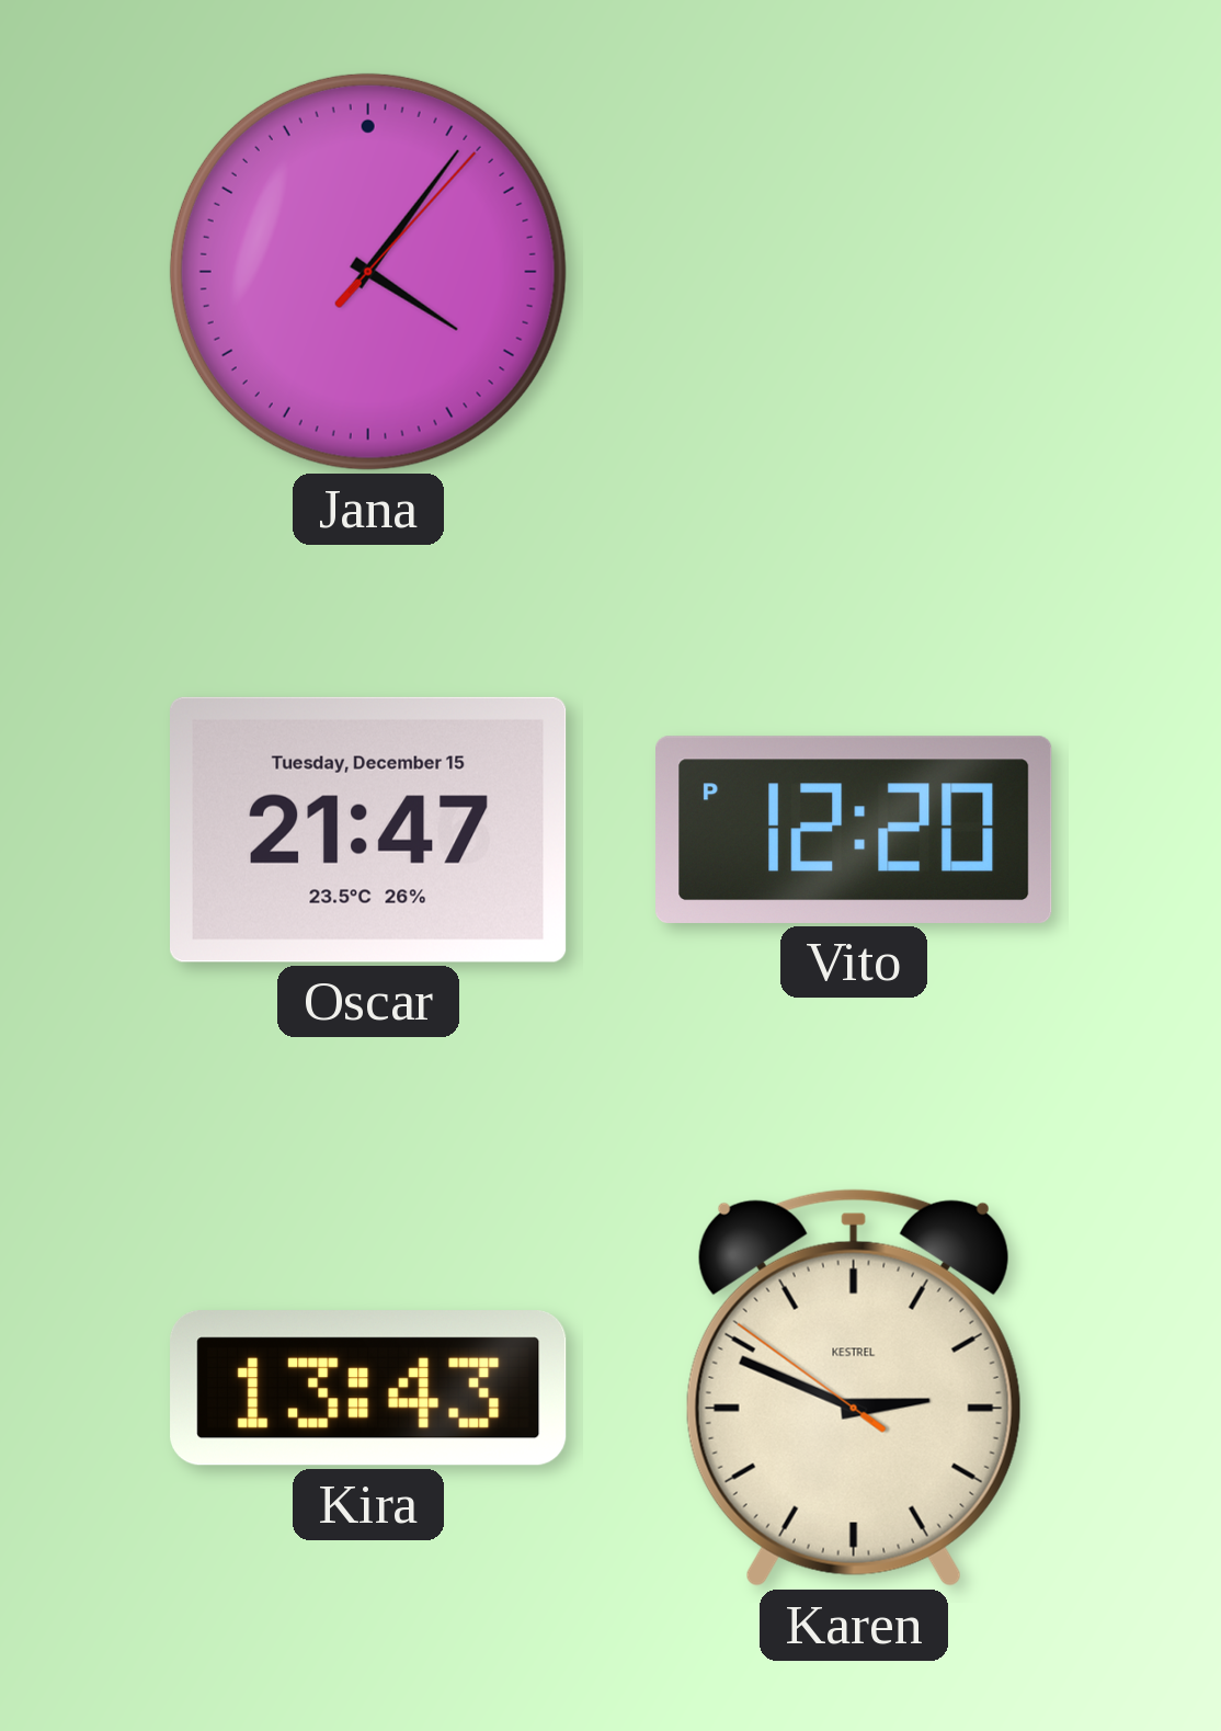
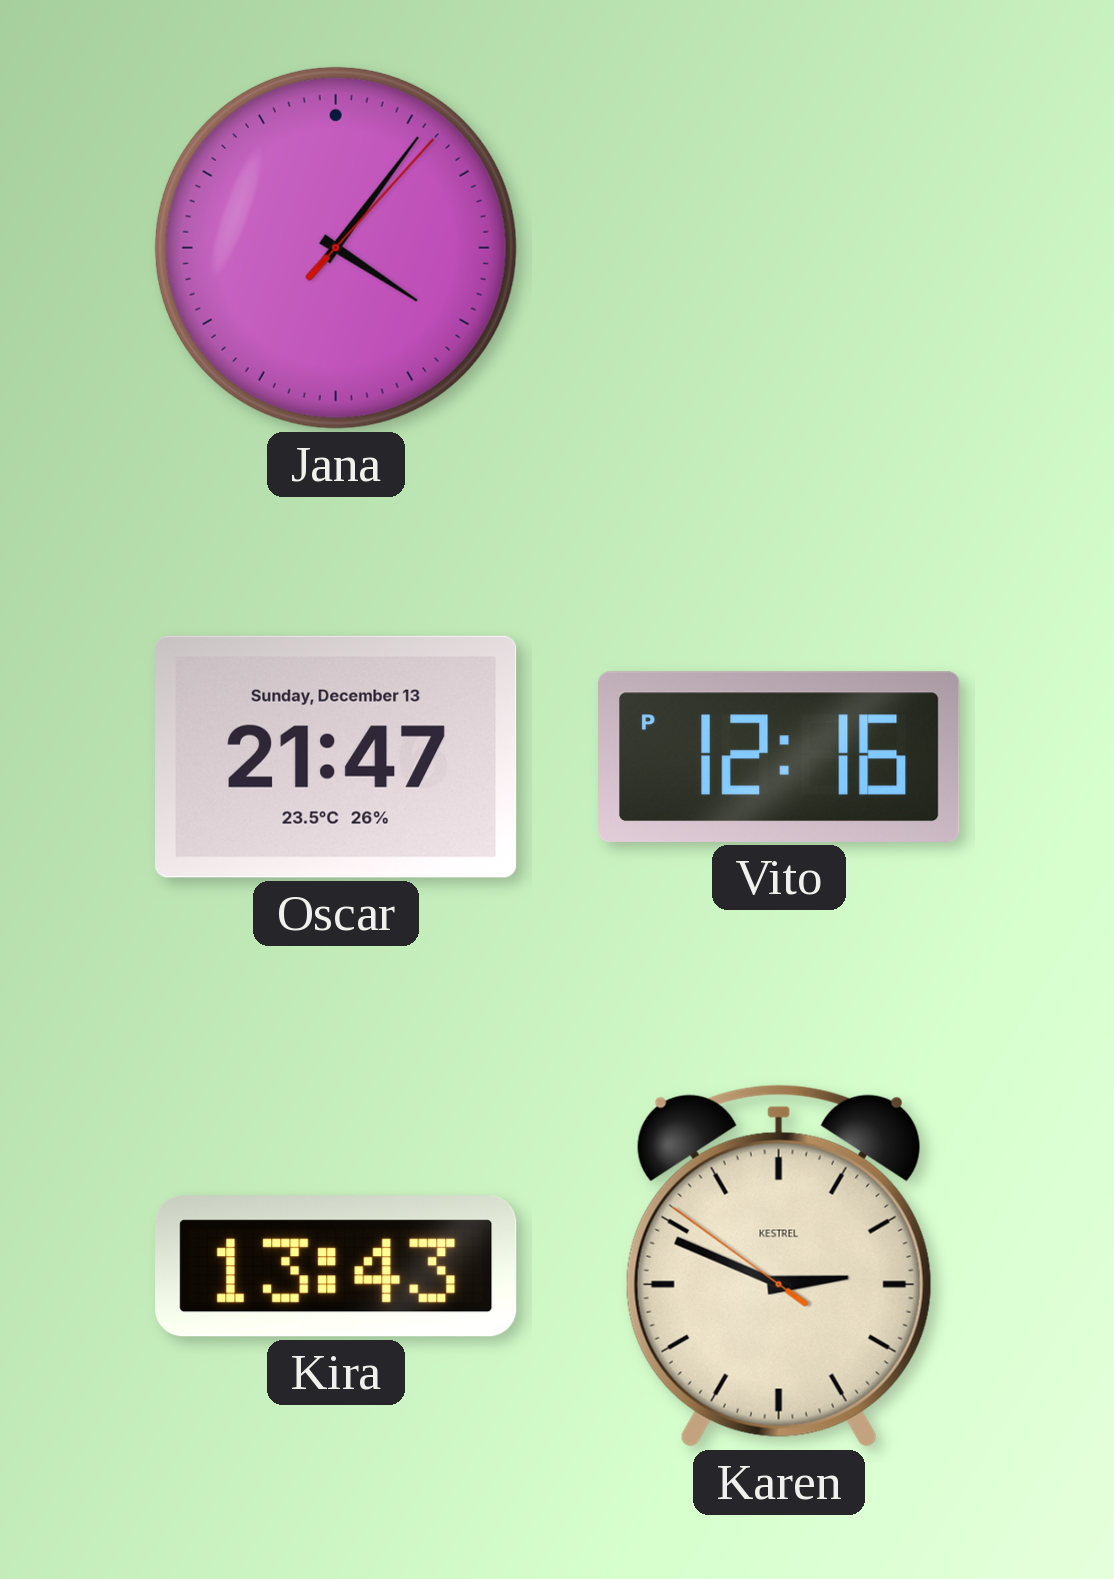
Oscar date: Tuesday, December 15 -> Sunday, December 13 (337, 757)
Vito: 12:20 -> 12:16 (779, 757)
